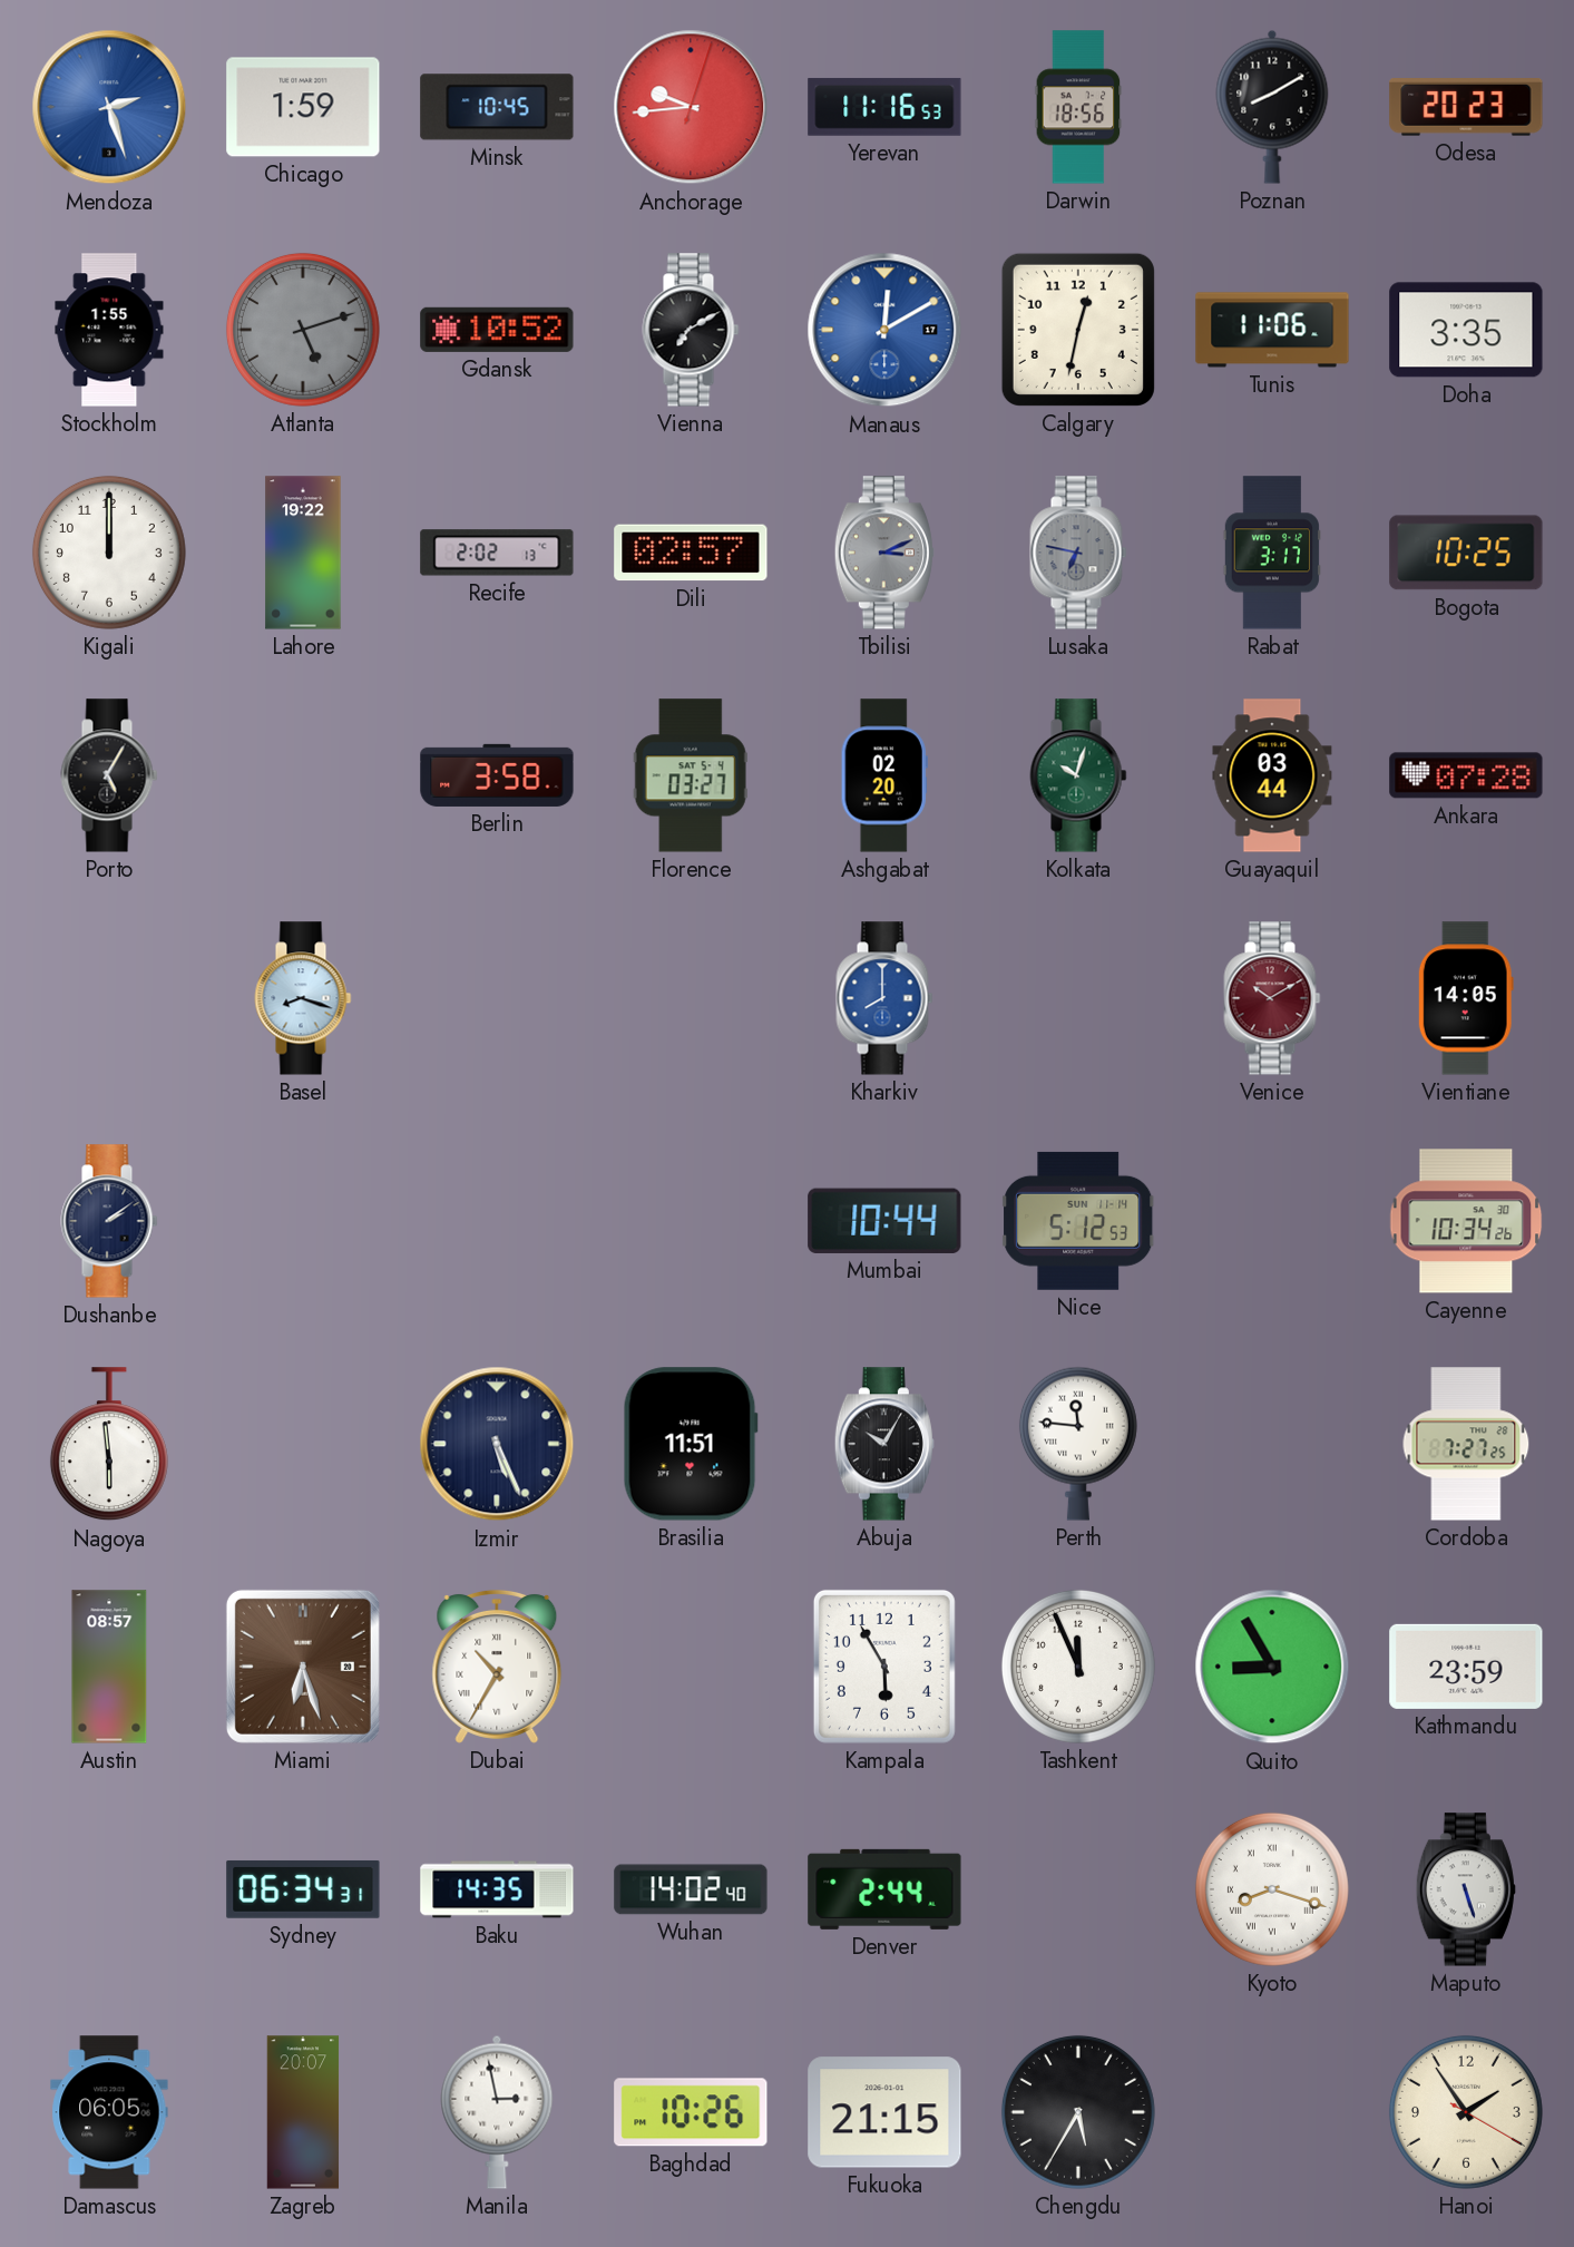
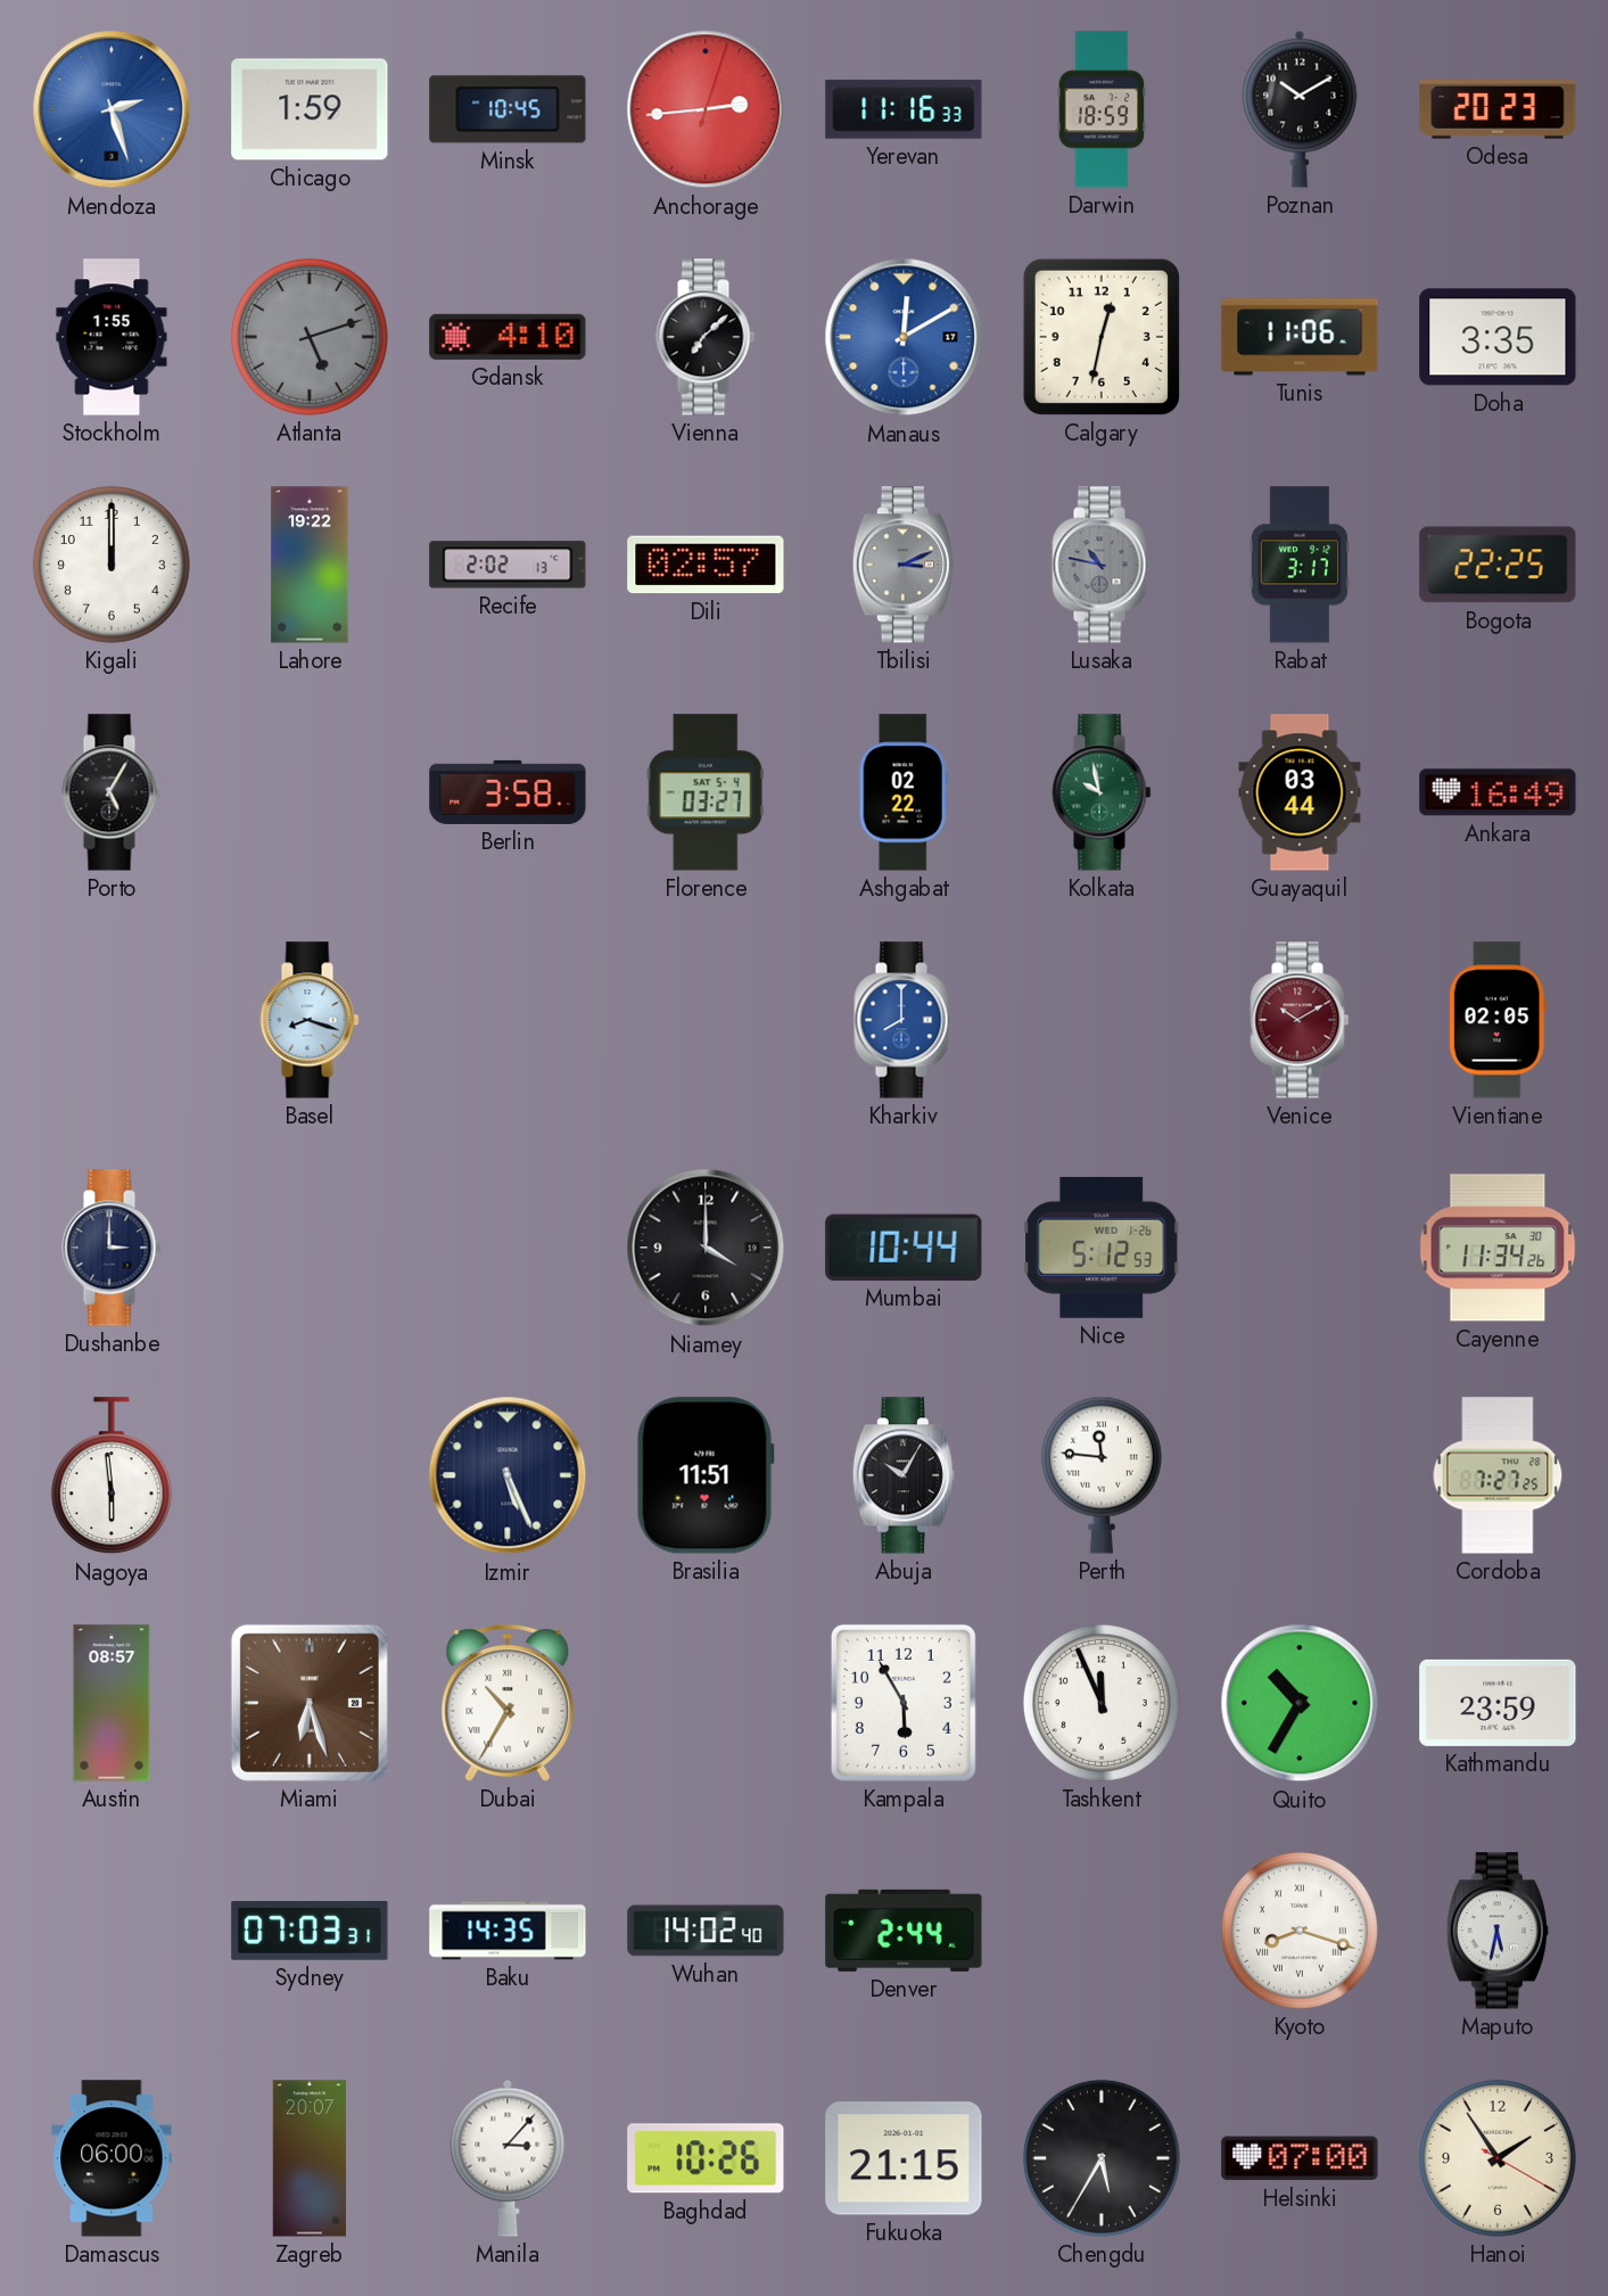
Anchorage: 9:44 -> 2:44 (706, 109)
Yerevan: 11:16:53 -> 11:16:33 (904, 109)
Darwin: 18:56 -> 18:59 (1102, 109)
Poznan: 8:10 -> 10:10 (1300, 109)
Gdansk: 10:52 -> 4:10 (508, 337)
Vienna: 7:10 -> 7:08 (706, 337)
Lusaka: 6:47 -> 10:47 (1102, 565)
Bogota: 10:25 -> 22:25 (1498, 565)
Ashgabat: 02:20 -> 02:22 (904, 792)
Kolkata: 10:03 -> 9:58 (1102, 792)
Ankara: 07:28 -> 16:49 (1498, 792)
Vientiane: 14:05 -> 02:05 (1498, 1020)
Dushanbe: 2:09 -> 3:00 (112, 1248)
Niamey: none -> 4:00 (706, 1248)
Nice date: SUN 11-14 -> WED 1-26 (1103, 1248)
Cayenne: 10:34 -> 11:34 (1498, 1248)
Quito: 8:55 -> 10:35 (1300, 1703)
Sydney: 06:34 -> 07:03 (310, 1931)
Maputo: 5:27 -> 5:32 (1498, 1931)
Damascus: 06:05 -> 06:00 (112, 2158)
Manila: 2:58 -> 3:07 (508, 2158)
Helsinki: none -> 07:00 (1300, 2158)
